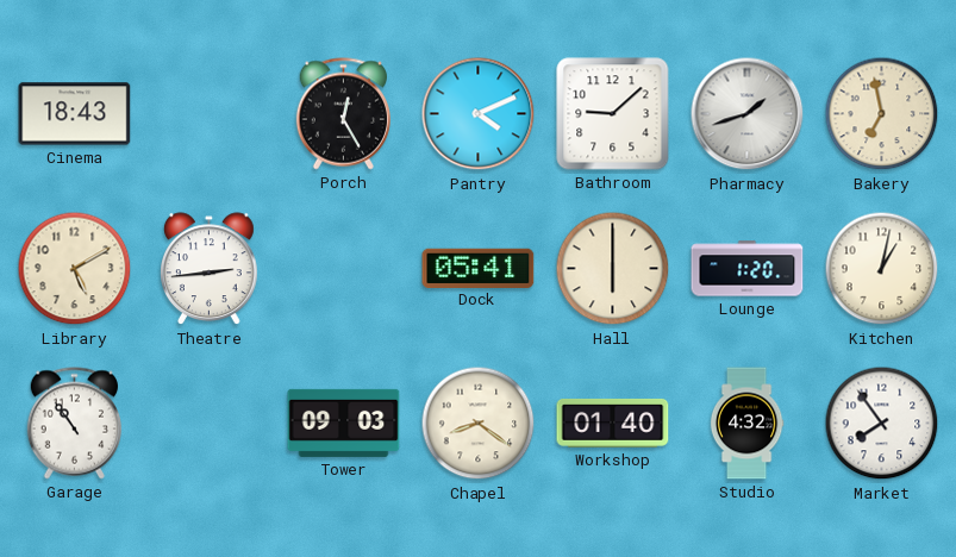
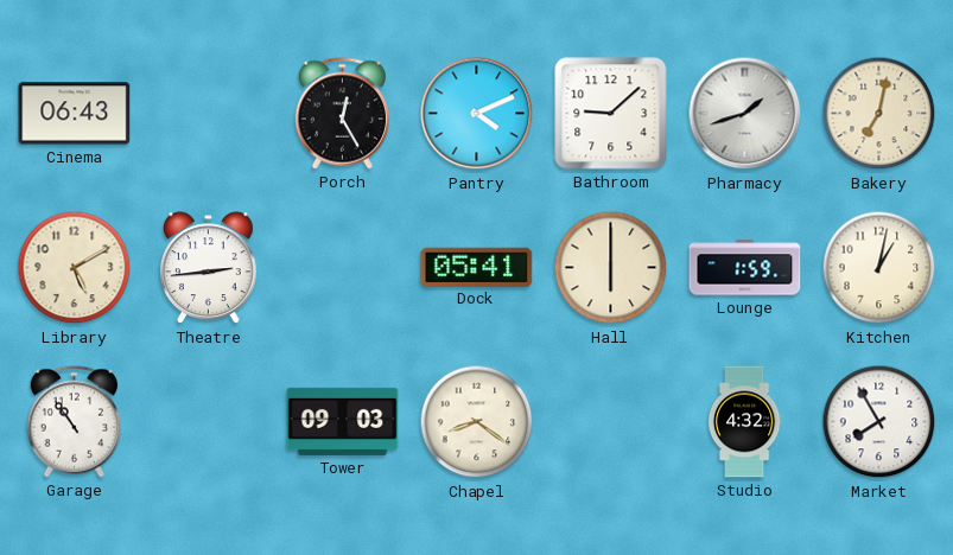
Cinema: 18:43 -> 06:43 (75, 114)
Bakery: 6:58 -> 7:02 (879, 114)
Lounge: 1:20 -> 1:59 (745, 268)
Workshop: 01:40 -> none (613, 423)
Market: 7:54 -> 7:55 (879, 422)
